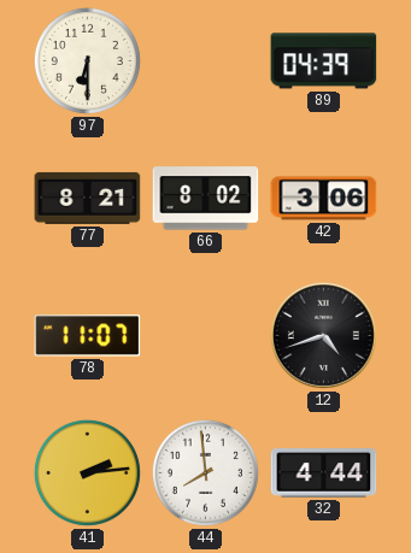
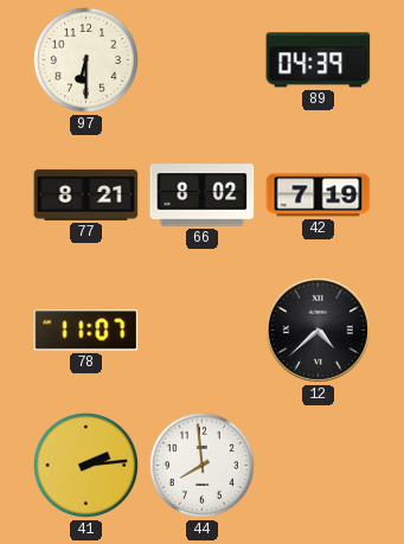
42: 3:06 -> 7:19 (319, 196)
12: 4:42 -> 4:38 (318, 329)
32: 4:44 -> none (324, 473)
